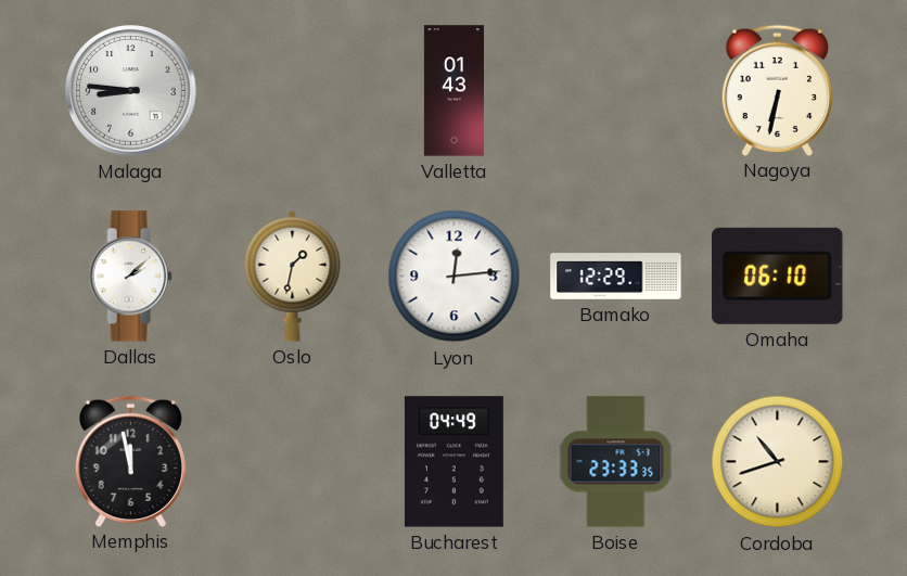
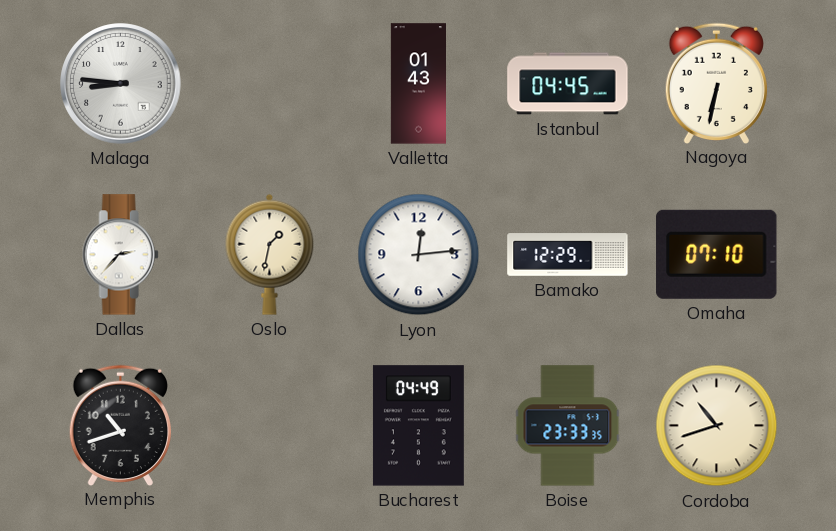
Istanbul: none -> 04:45 (568, 84)
Dallas: 2:08 -> 2:37 (120, 255)
Omaha: 06:10 -> 07:10 (717, 254)
Memphis: 11:58 -> 10:42 (120, 425)
